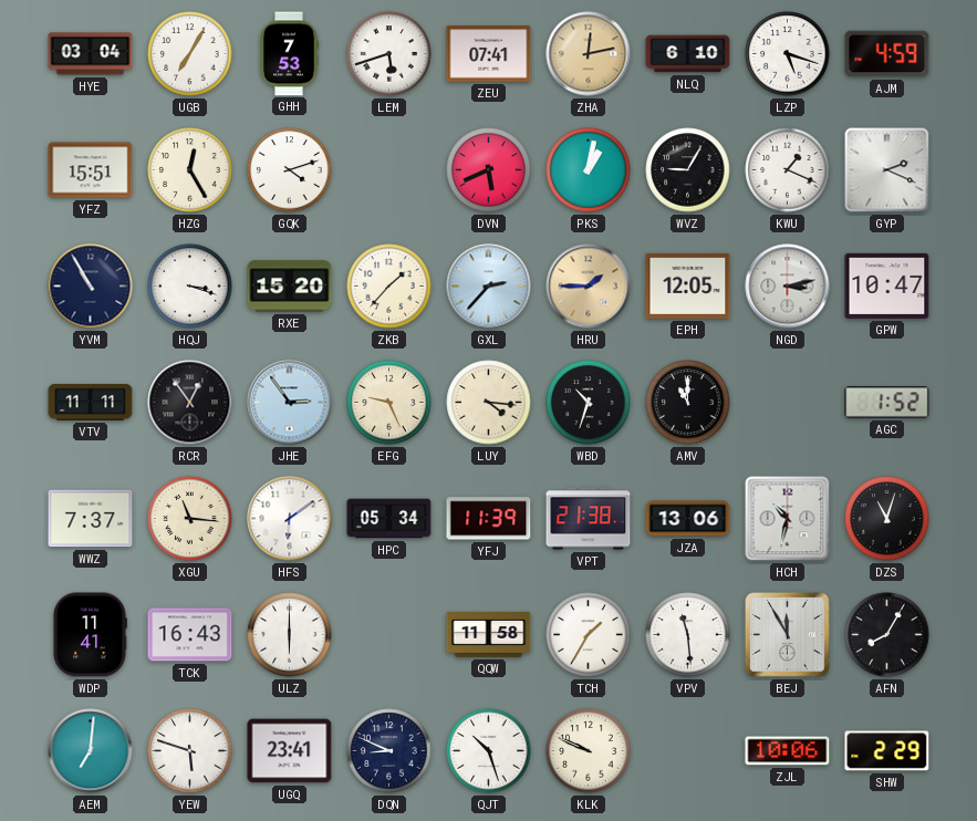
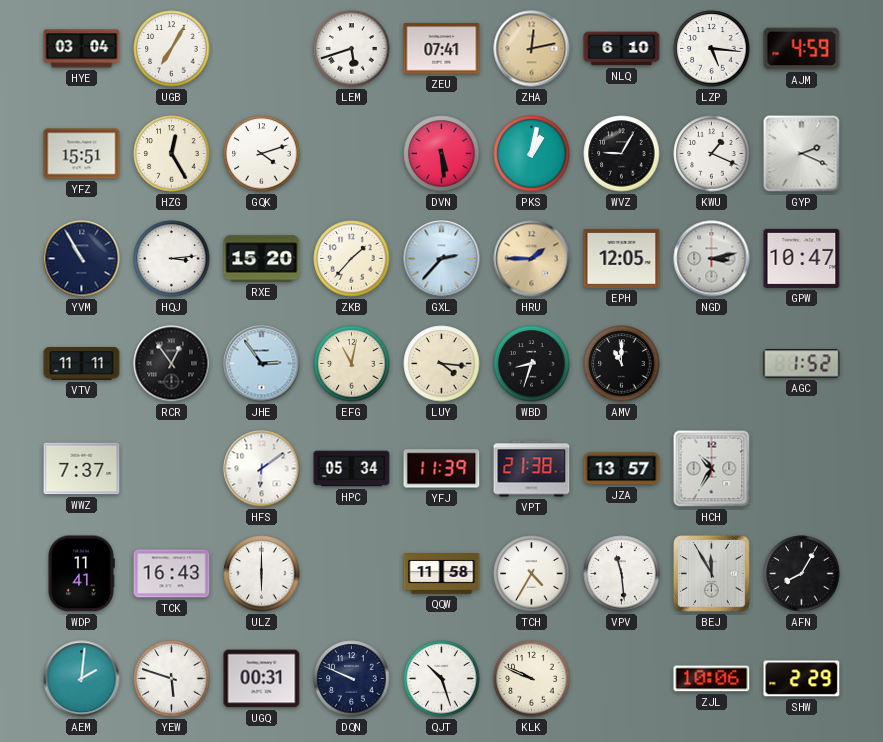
GHH: 7:53 -> none (289, 54)
LZP: 5:18 -> 5:16 (712, 49)
DVN: 5:41 -> 5:29 (442, 154)
HQJ: 3:18 -> 3:14 (172, 259)
EFG: 9:26 -> 11:02 (352, 364)
WBD: 10:33 -> 8:33 (532, 364)
XGU: 11:16 -> none (190, 519)
JZA: 13:06 -> 13:57 (622, 469)
HCH: 10:32 -> 10:35 (712, 469)
DZS: 11:03 -> none (887, 519)
TCH: 1:35 -> 4:35 (532, 574)
AEM: 7:01 -> 2:01 (82, 679)
UGQ: 23:41 -> 00:31 (262, 679)
DQN: 8:49 -> 9:49 (352, 679)
